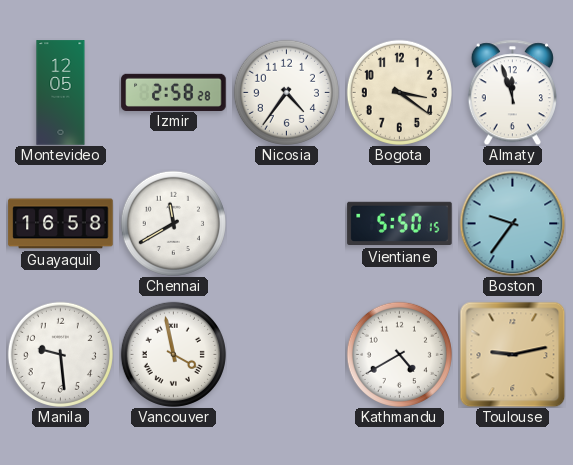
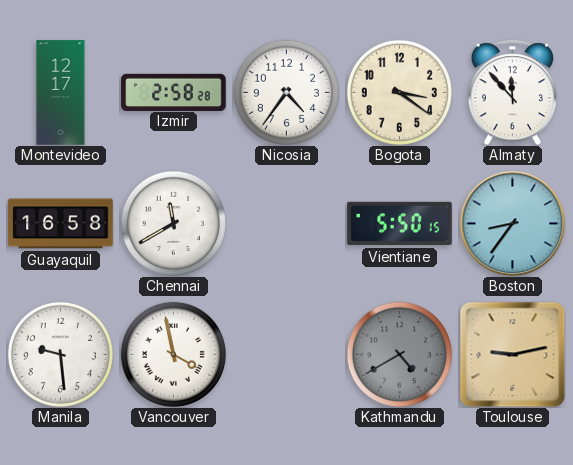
Montevideo: 12:05 -> 12:17 (61, 93)
Almaty: 11:57 -> 11:53 (512, 92)
Boston: 9:36 -> 8:36 (512, 223)
Kathmandu dial: white -> grey (399, 354)
